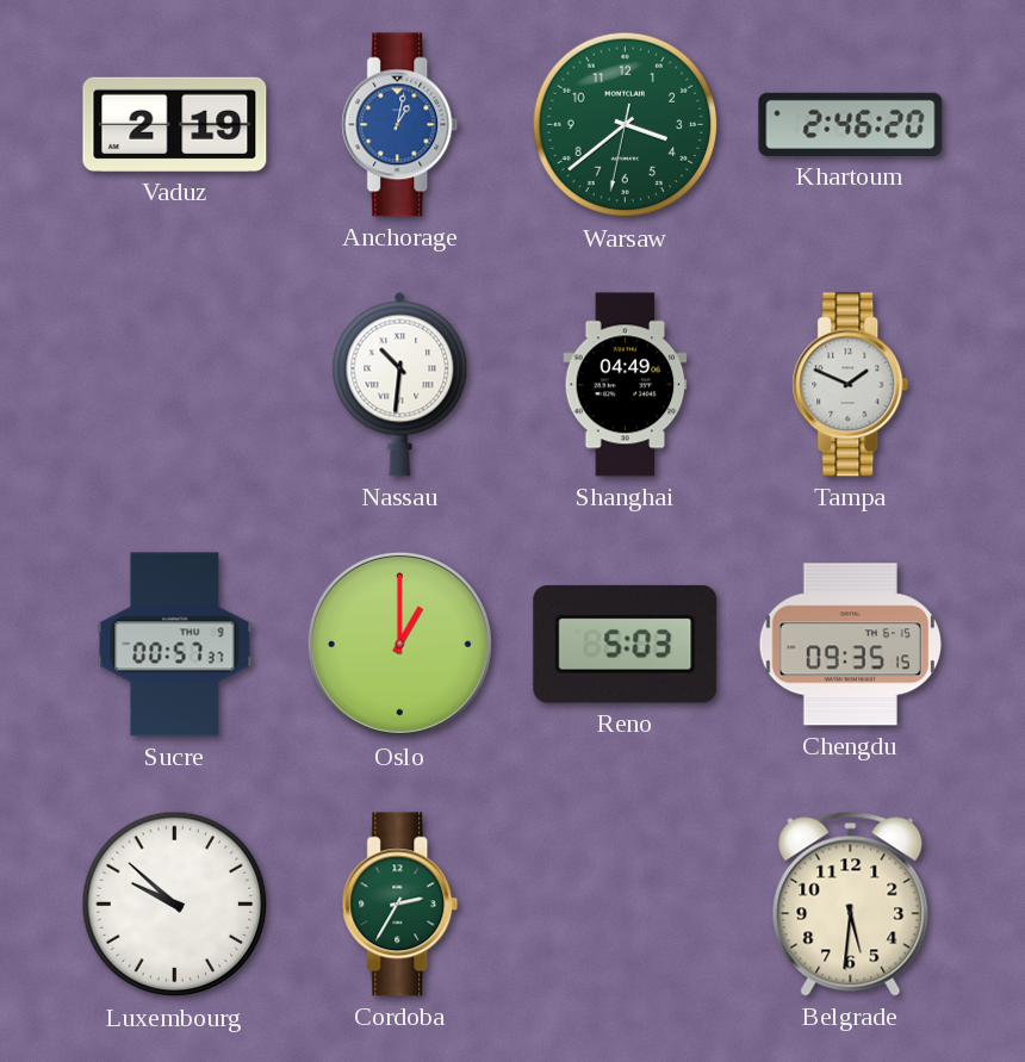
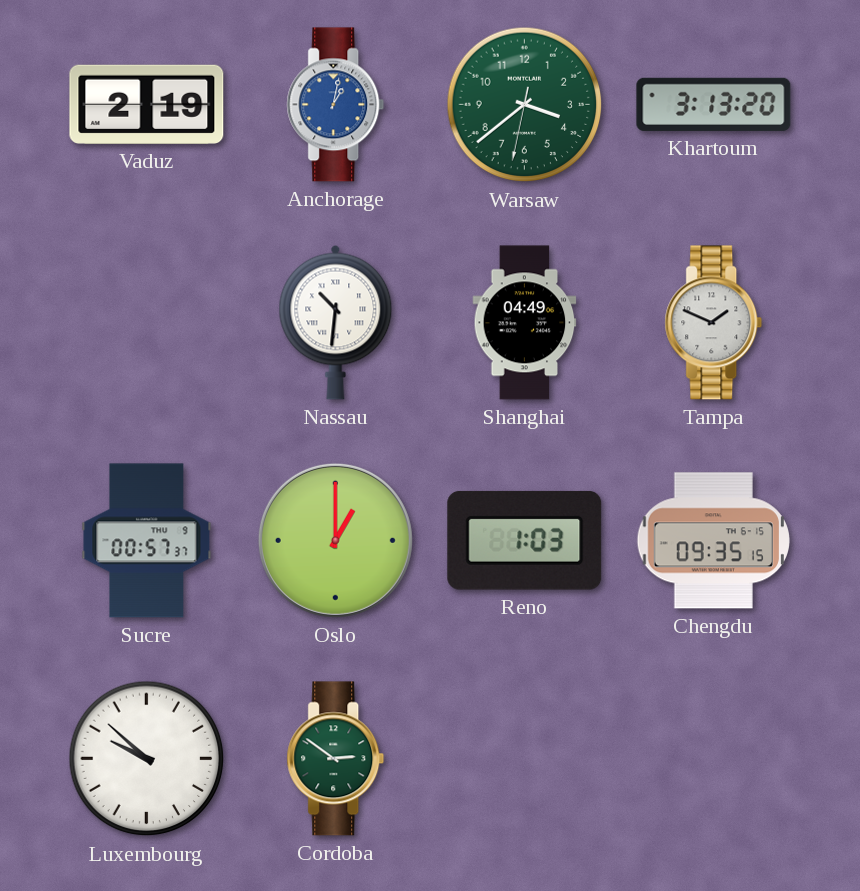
Khartoum: 2:46 -> 3:13 (714, 104)
Reno: 5:03 -> 1:03 (525, 540)
Cordoba: 2:35 -> 2:51 (336, 759)
Belgrade: 5:31 -> none (851, 903)
